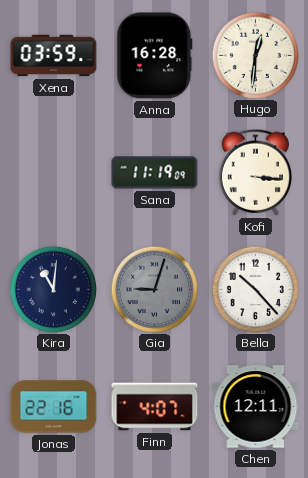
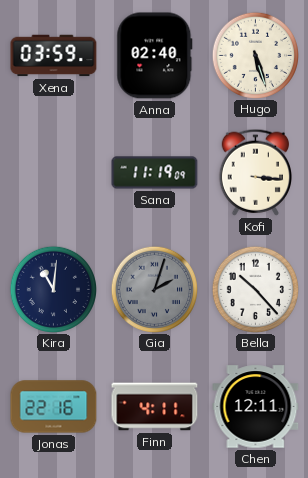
Anna: 16:28 -> 02:40 (155, 56)
Hugo: 12:31 -> 5:27 (255, 55)
Gia: 9:03 -> 2:03 (154, 289)
Finn: 4:07 -> 4:11 (155, 407)
